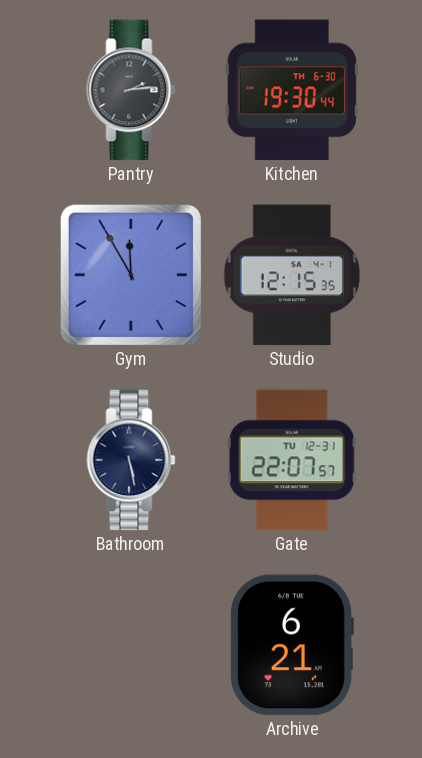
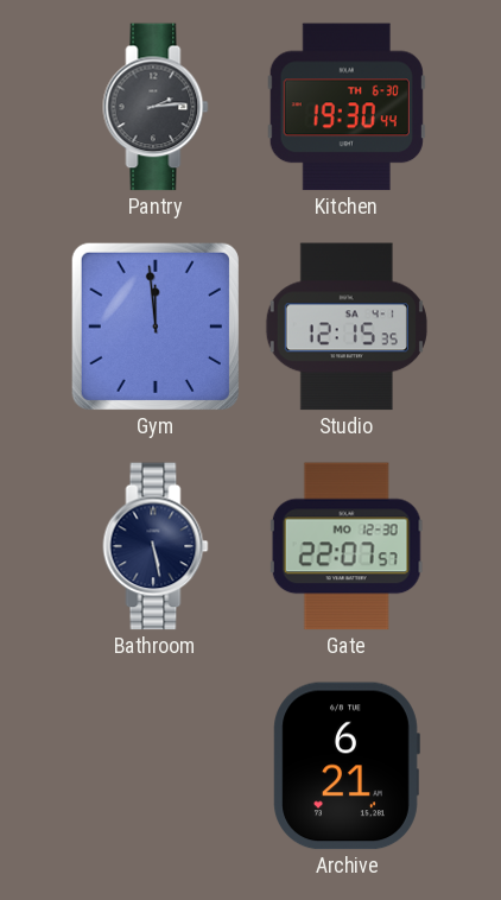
Gym: 11:55 -> 11:59 (156, 327)
Gate date: TU 12-31 -> MO 12-30 (347, 546)
